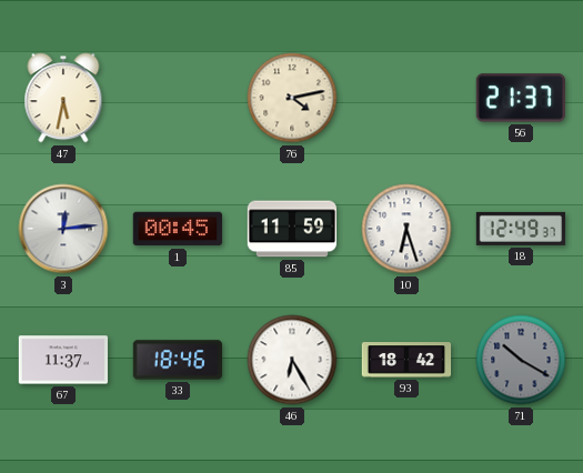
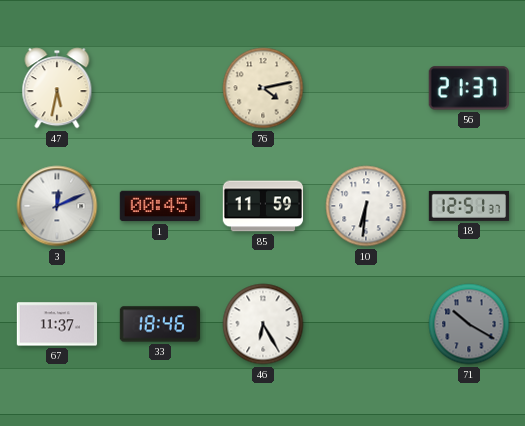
3: 12:14 -> 12:11 (57, 206)
10: 6:27 -> 6:31 (366, 206)
18: 12:49 -> 12:51 (469, 206)
93: 18:42 -> none (406, 360)
